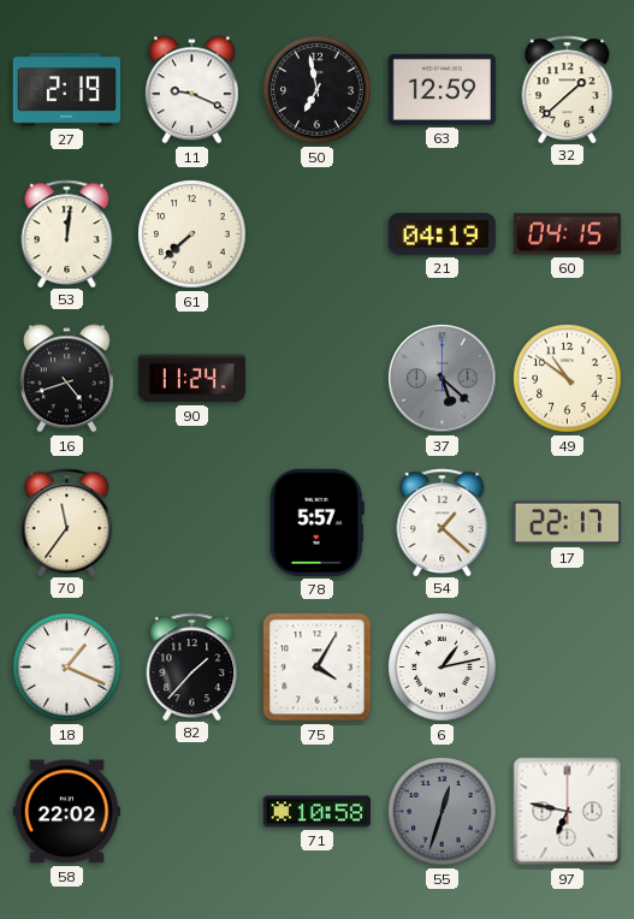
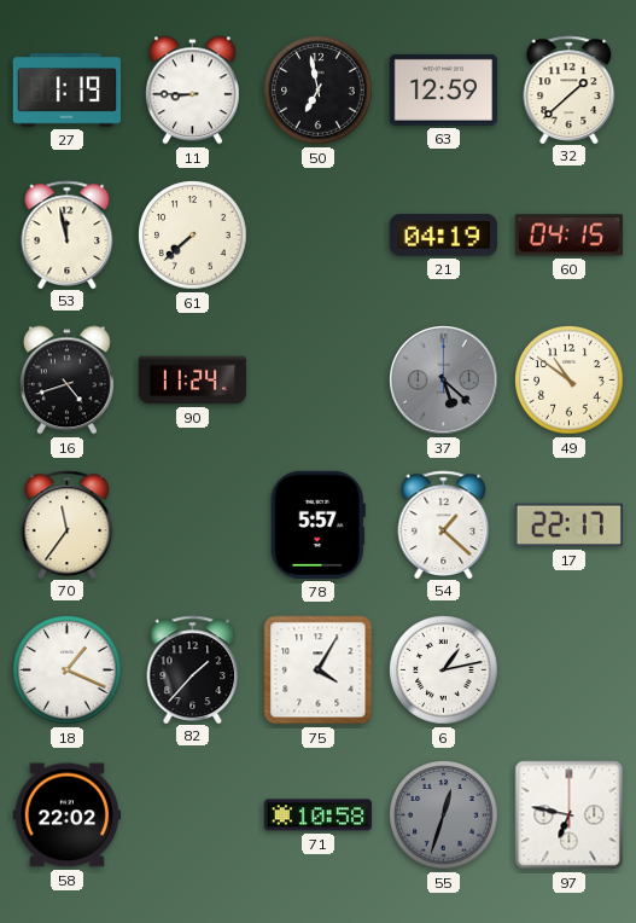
27: 2:19 -> 1:19 (66, 91)
11: 9:19 -> 8:45 (192, 91)
53: 12:01 -> 11:58 (68, 234)
